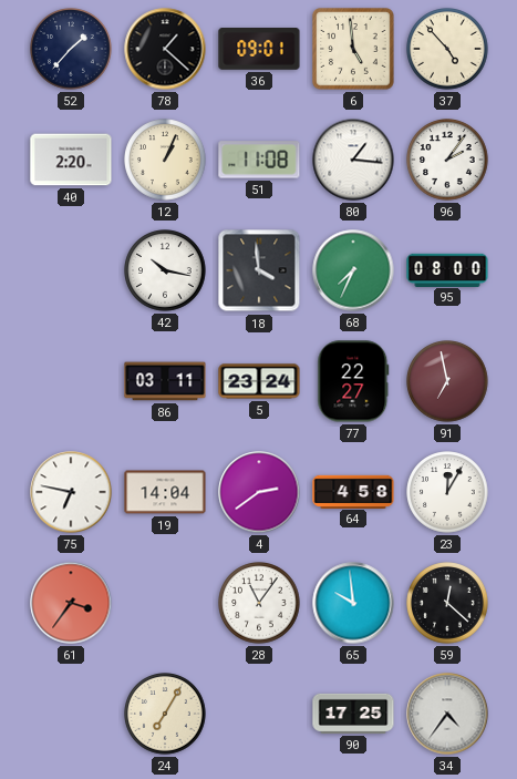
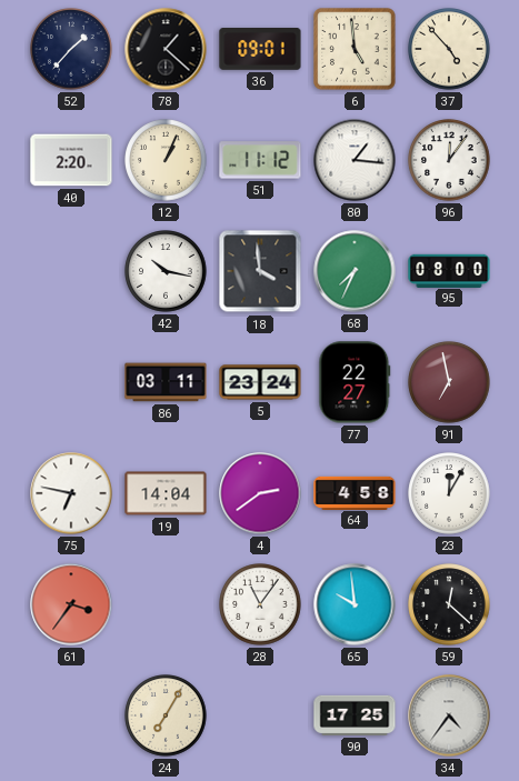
51: 11:08 -> 11:12 (260, 160)
96: 2:06 -> 12:06 (449, 160)
